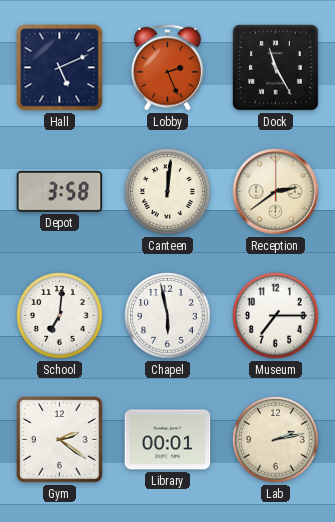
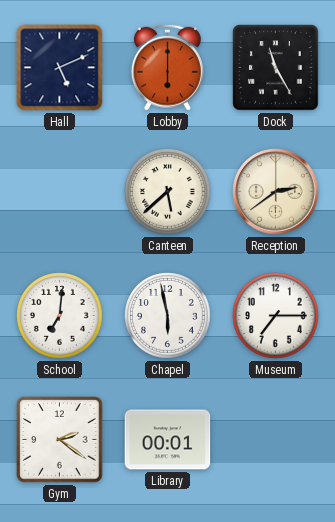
Lobby: 2:26 -> 6:00 (167, 67)
Depot: 3:58 -> none (60, 191)
Canteen: 12:01 -> 5:38 (168, 192)
Lab: 2:13 -> none (276, 440)
